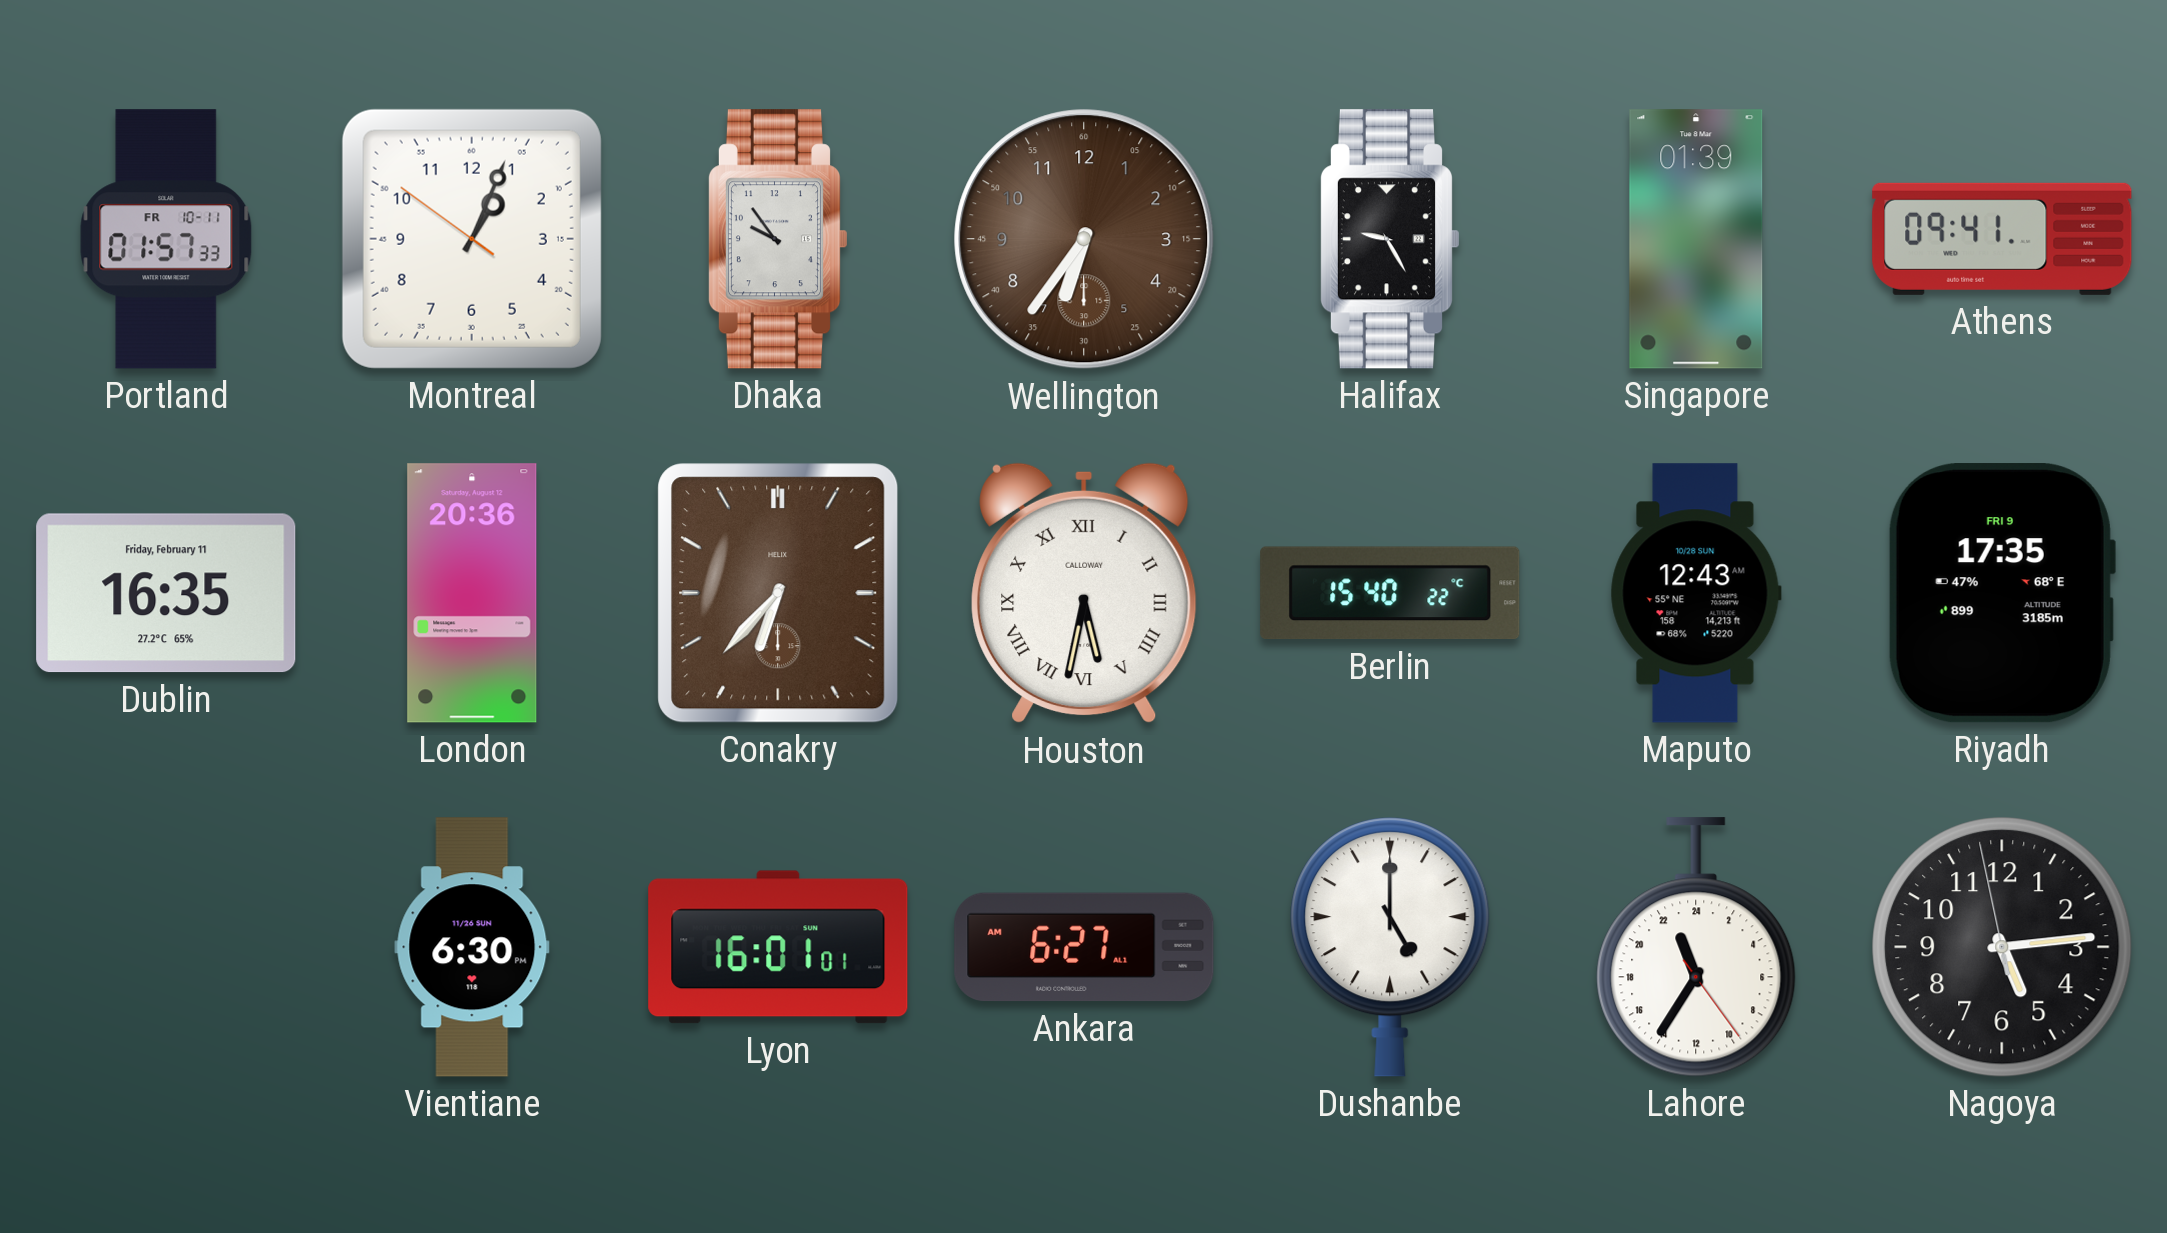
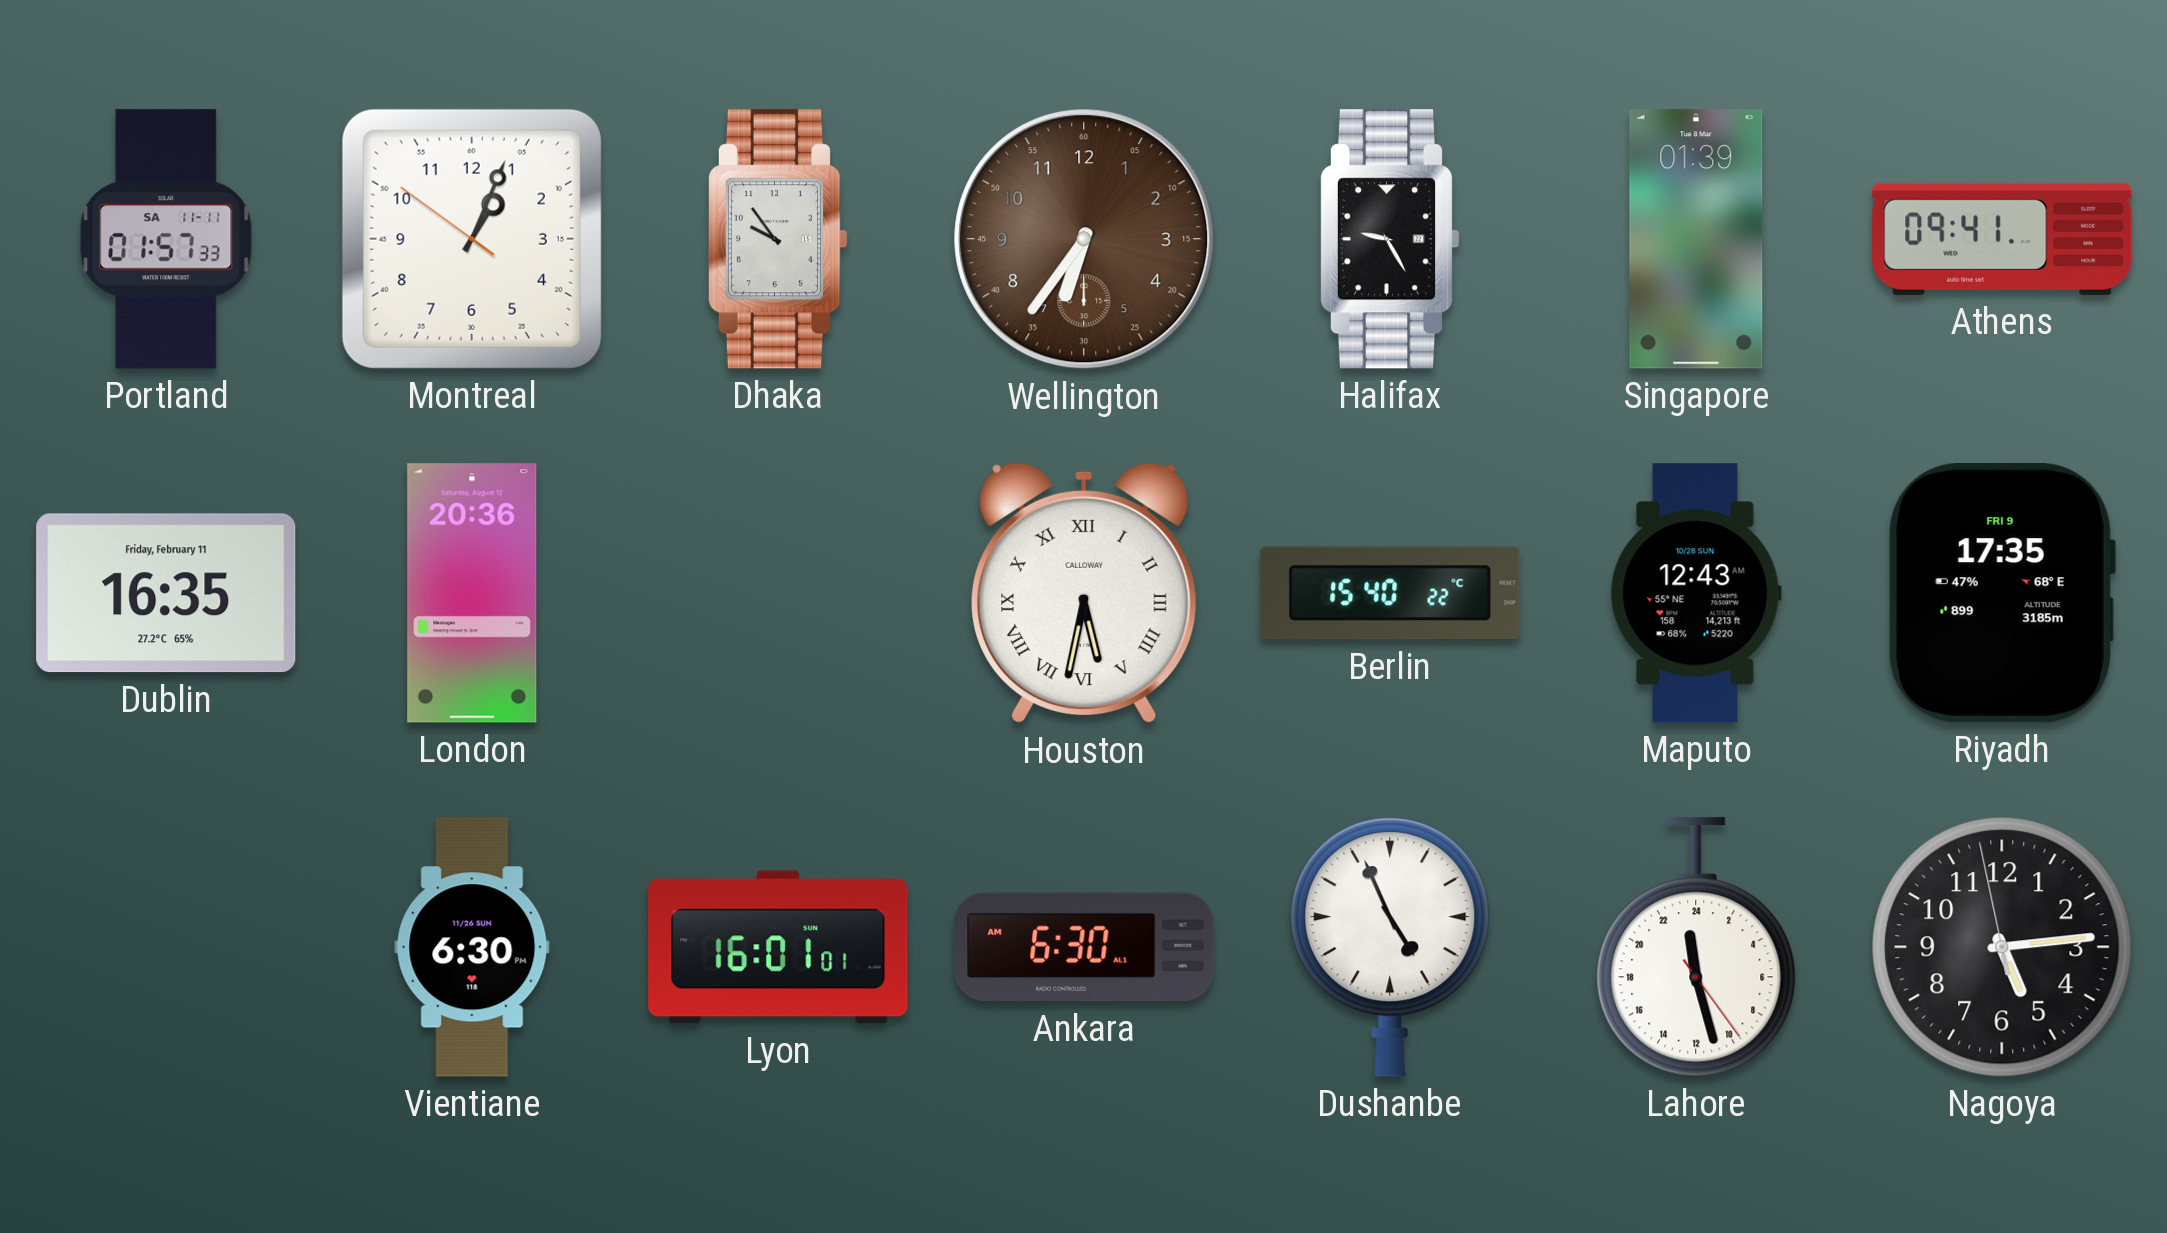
Portland date: FR 10-11 -> SA 11-11 (166, 239)
Conakry: 6:37 -> none (778, 593)
Ankara: 6:27 -> 6:30 (1084, 947)
Dushanbe: 5:00 -> 4:56 (1390, 947)
Lahore: 22:35 -> 23:27 (1696, 947)
